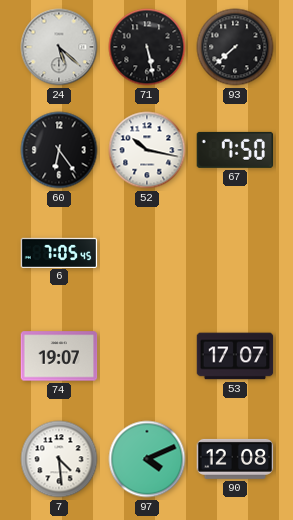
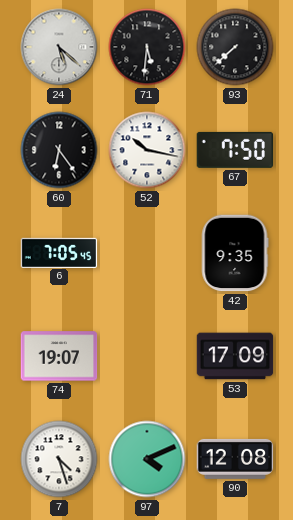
71: 5:28 -> 5:31 (147, 47)
42: none -> 9:35 (235, 253)
53: 17:07 -> 17:09 (235, 356)
7: 4:29 -> 4:27 (59, 459)
